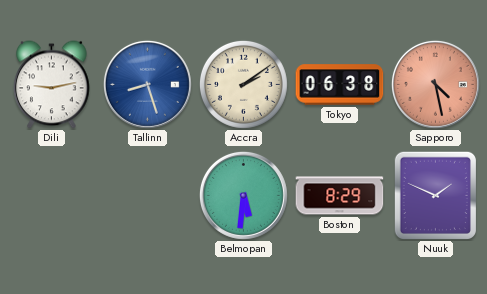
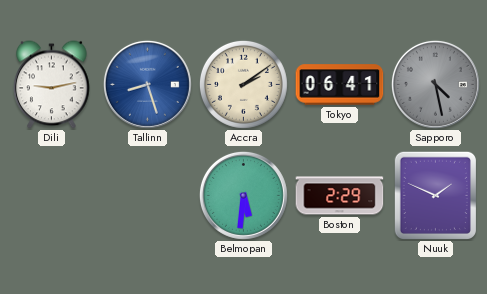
Tokyo: 06:38 -> 06:41 (340, 85)
Sapporo dial: salmon -> grey (435, 84)
Boston: 8:29 -> 2:29 (340, 196)
